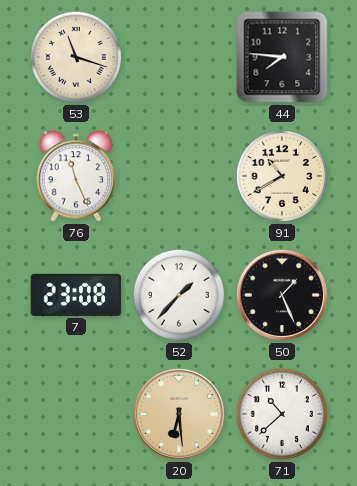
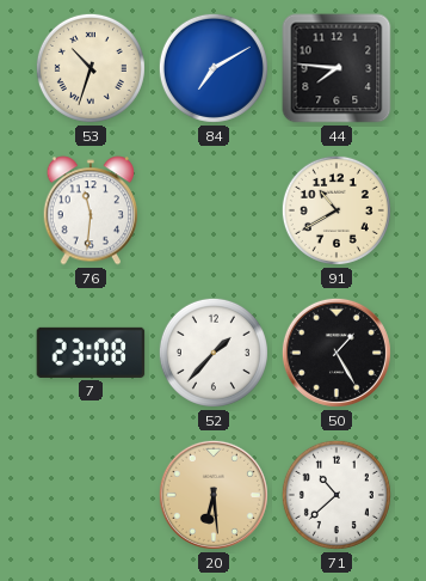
53: 11:18 -> 10:33 (91, 68)
84: none -> 7:10 (214, 68)
76: 11:26 -> 11:31 (91, 210)
50: 1:26 -> 1:25 (337, 353)
